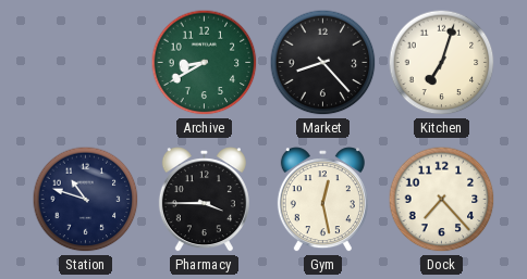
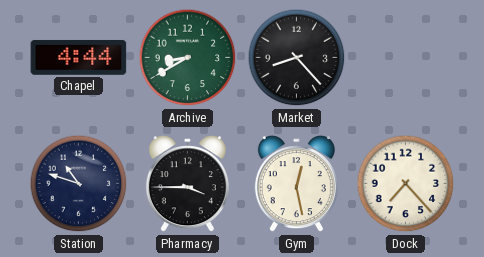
Chapel: none -> 4:44 (79, 58)
Kitchen: 7:03 -> none (442, 63)
